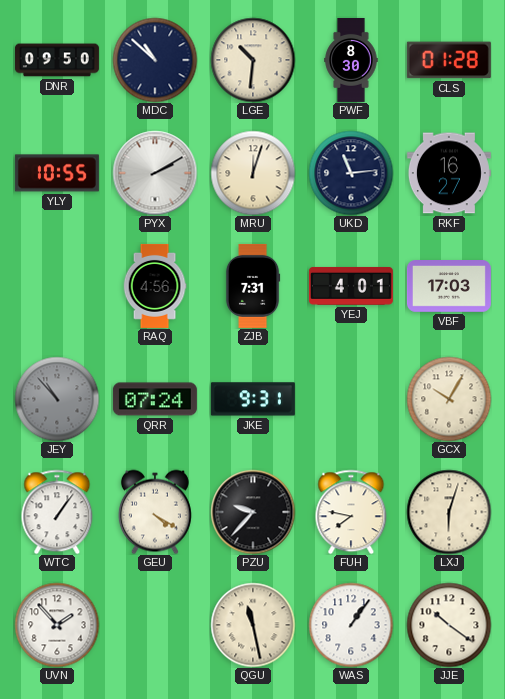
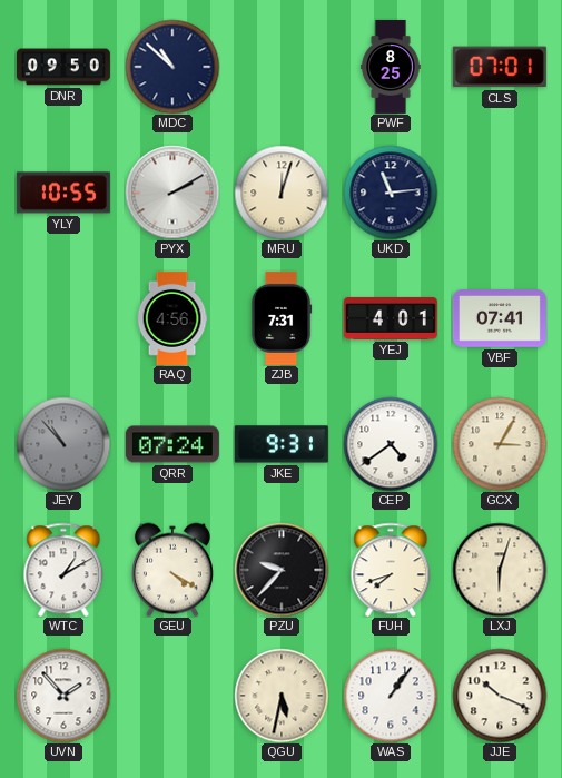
LGE: 10:31 -> none (253, 60)
PWF: 8:30 -> 8:25 (391, 67)
CLS: 01:28 -> 07:01 (500, 67)
RKF: 16:27 -> none (449, 173)
VBF: 17:03 -> 07:41 (500, 319)
CEP: none -> 4:39 (391, 444)
GCX: 10:05 -> 3:05 (500, 444)
WTC: 1:06 -> 1:10 (63, 570)
FUH: 7:47 -> 7:42 (391, 570)
QGU: 11:28 -> 5:32 (282, 696)
JJE: 10:21 -> 10:19 (500, 696)
